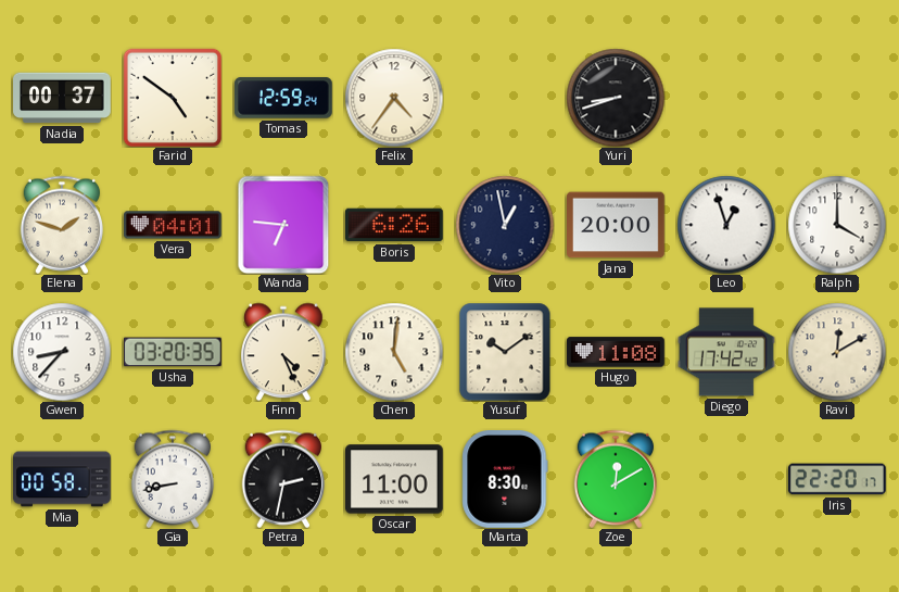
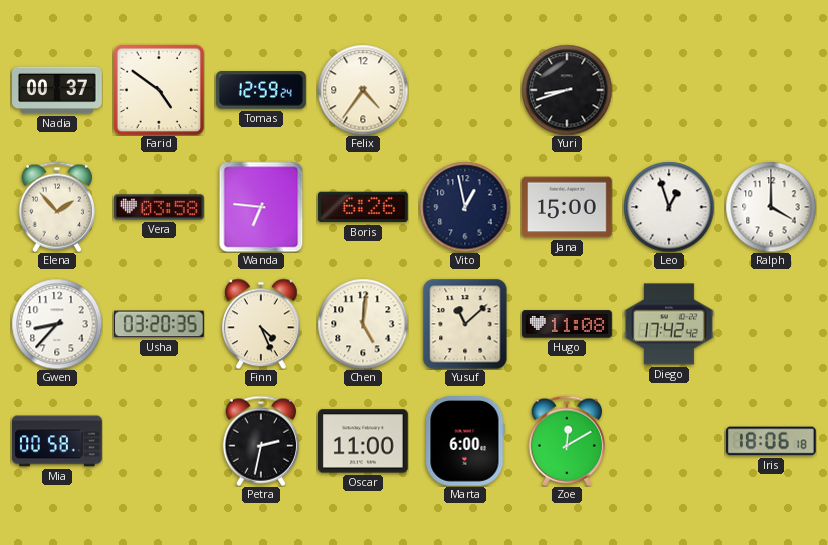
Elena: 1:48 -> 1:53 (56, 207)
Vera: 04:01 -> 03:58 (160, 207)
Jana: 20:00 -> 15:00 (568, 207)
Yusuf: 10:09 -> 11:08 (465, 324)
Ravi: 12:10 -> none (837, 352)
Gia: 8:43 -> none (172, 479)
Marta: 8:30 -> 6:00 (465, 442)
Iris: 22:20 -> 18:06 (771, 441)
